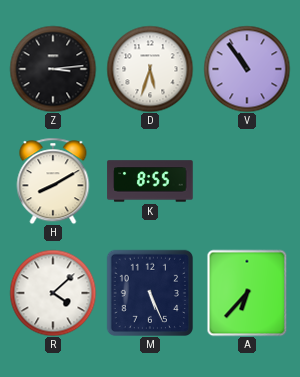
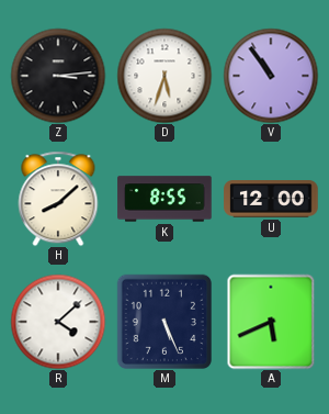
H: 8:10 -> 8:08 (58, 199)
U: none -> 12:00 (271, 199)
A: 6:37 -> 5:41 (271, 322)
